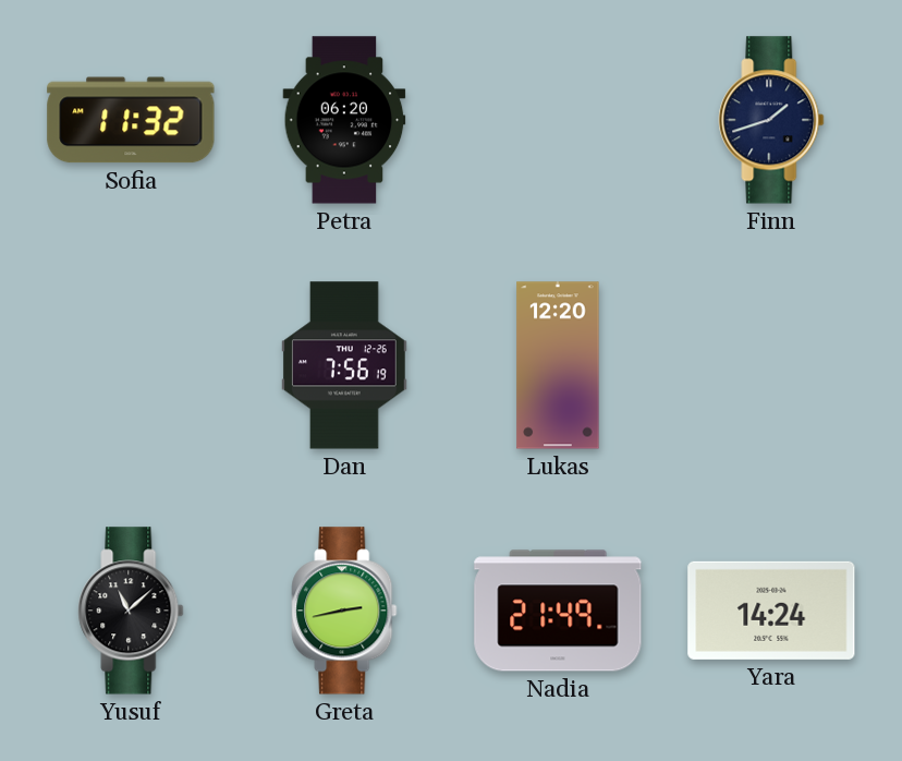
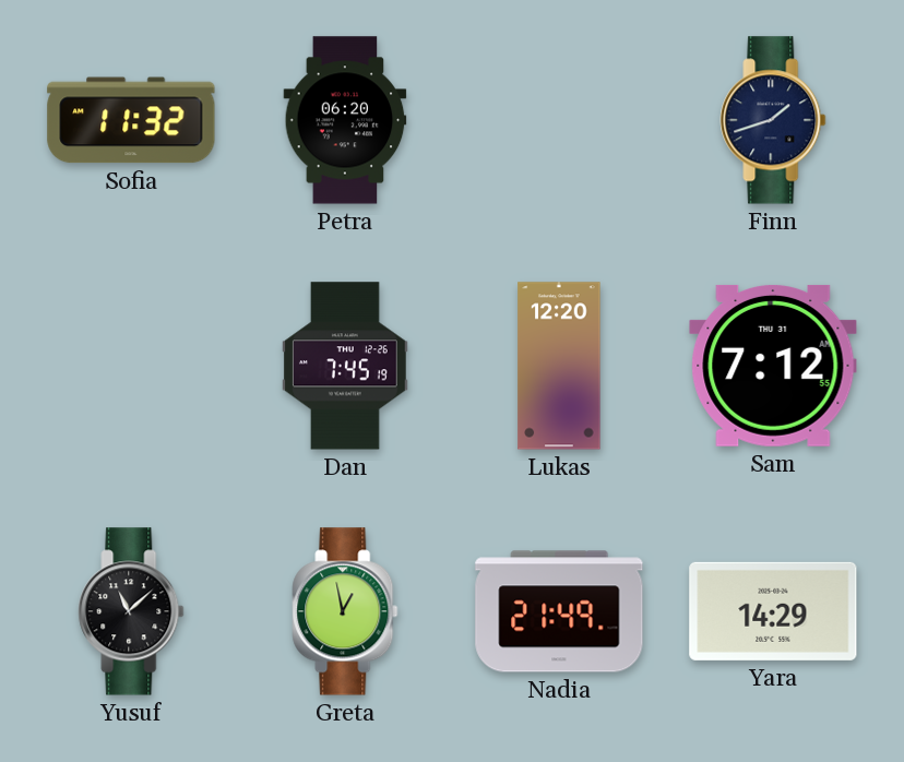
Dan: 7:56 -> 7:45 (346, 366)
Sam: none -> 7:12 (773, 366)
Greta: 2:43 -> 12:58 (345, 611)
Yara: 14:24 -> 14:29 (773, 611)
